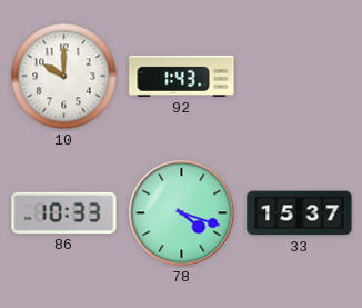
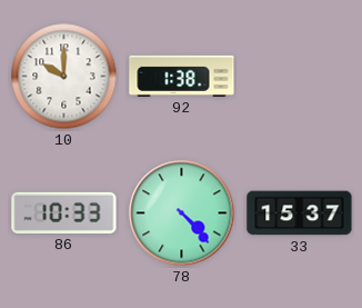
92: 1:43 -> 1:38 (182, 76)
78: 4:18 -> 4:23 (182, 213)
